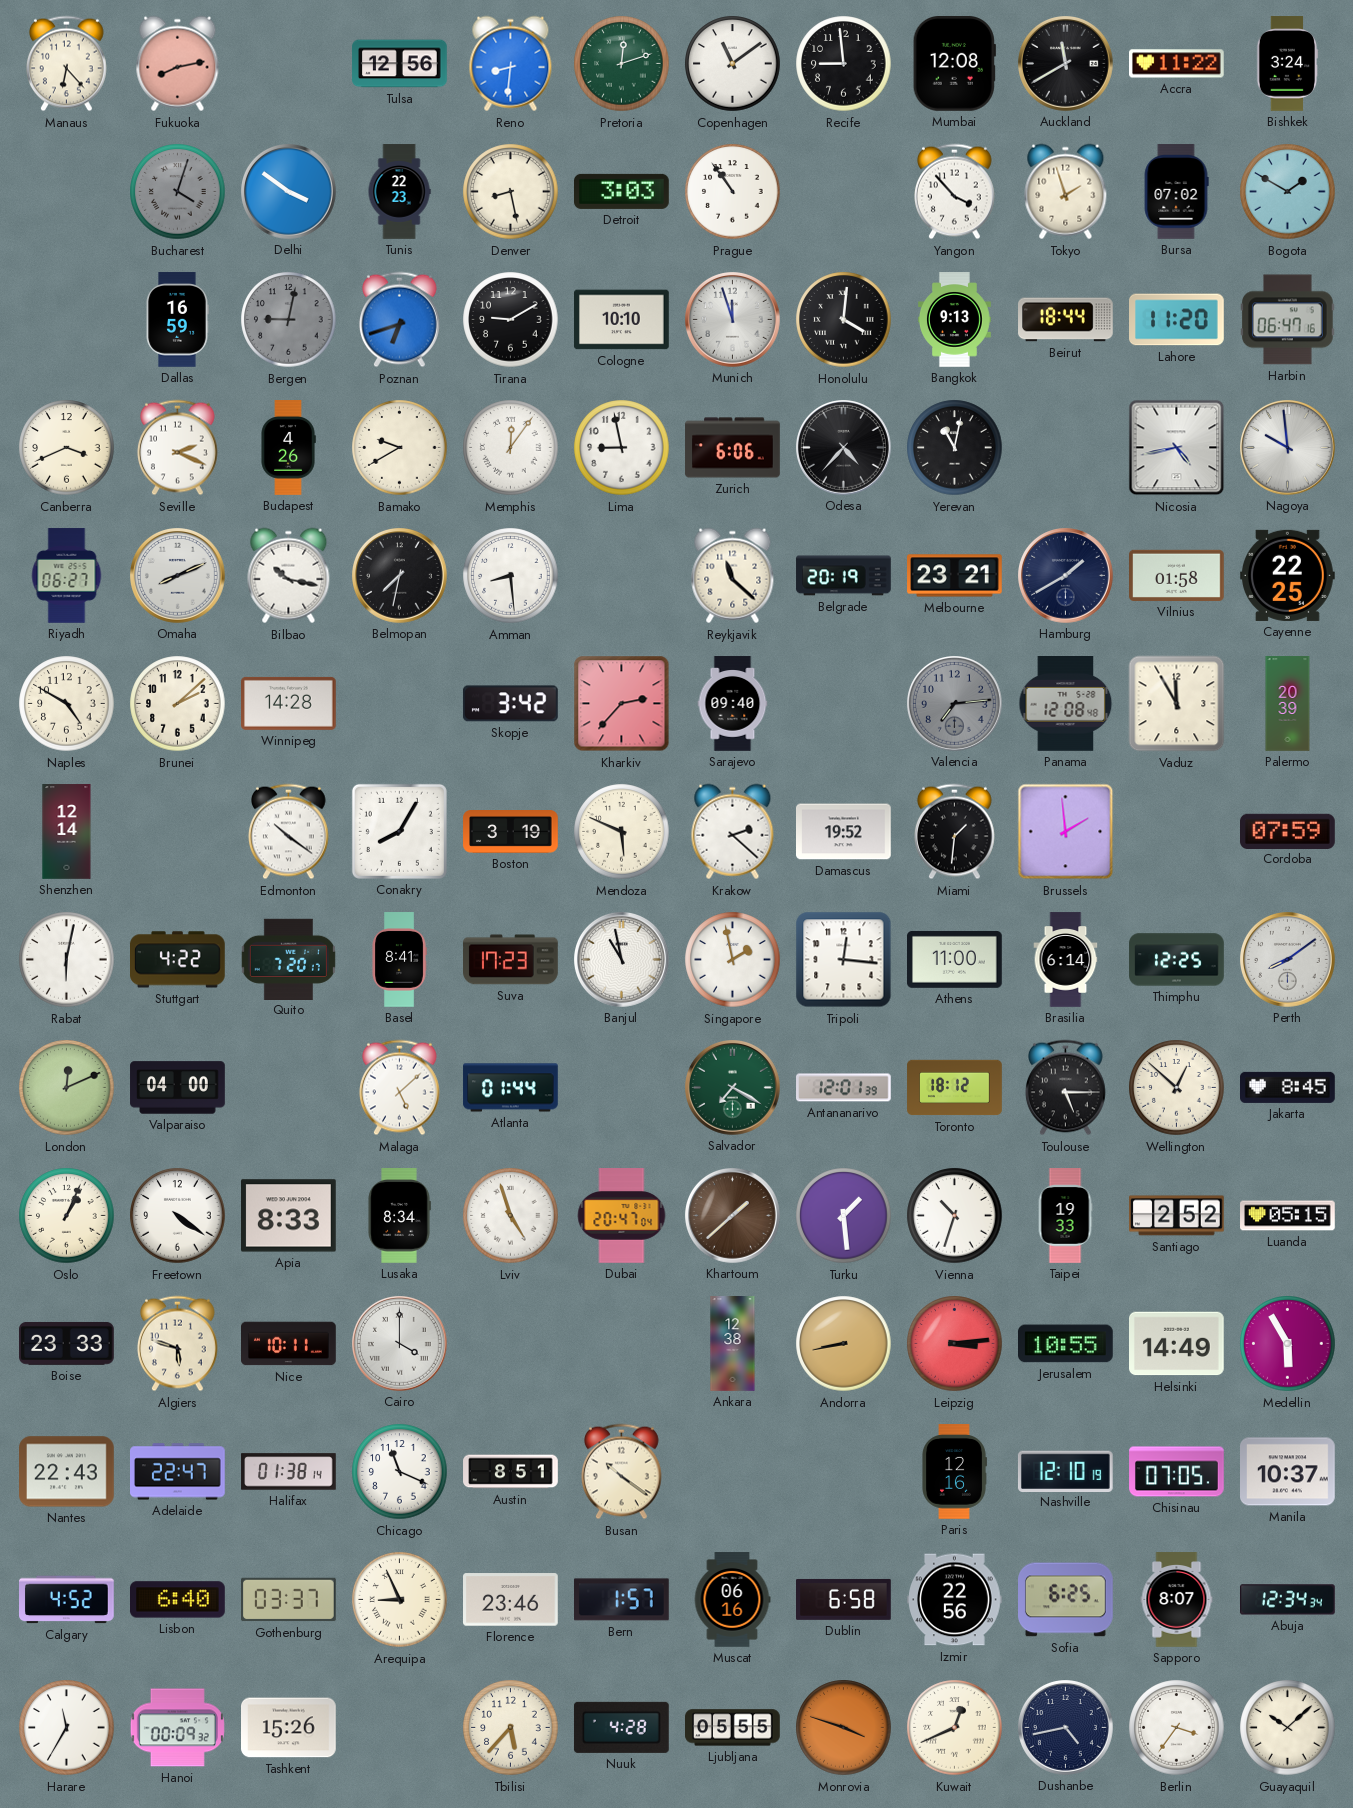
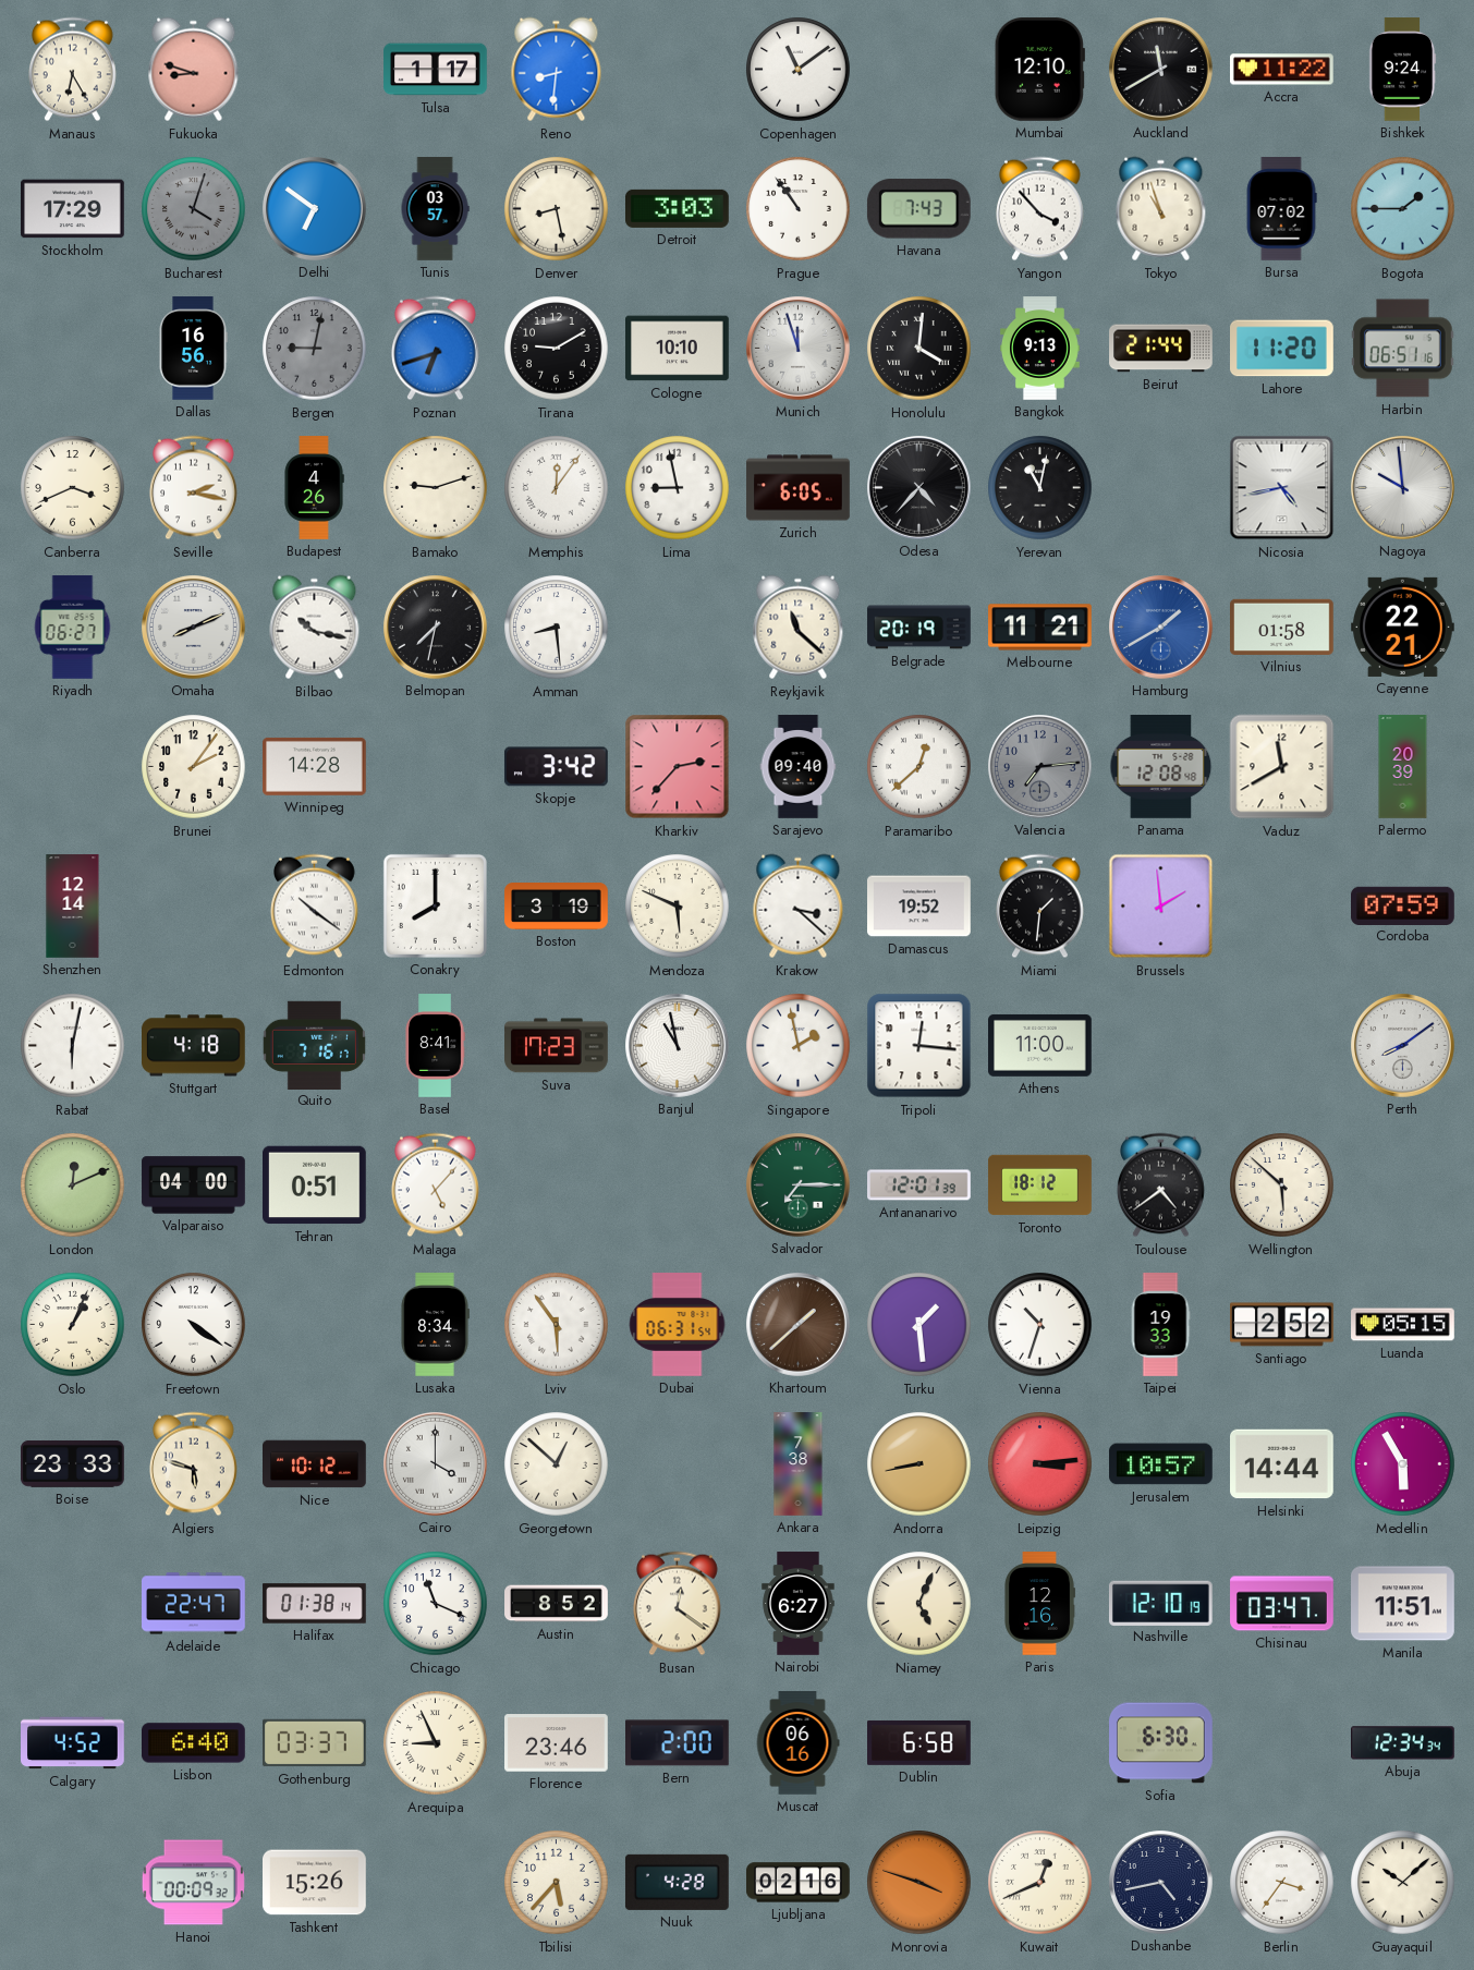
Manaus: 6:23 -> 6:25 (73, 70)
Fukuoka: 8:13 -> 8:48 (194, 70)
Tulsa: 12:56 -> 1:17 (436, 70)
Pretoria: 12:12 -> none (622, 64)
Recife: 8:59 -> none (844, 64)
Mumbai: 12:08 -> 12:10 (1039, 70)
Bishkek: 3:24 -> 9:24 (1402, 70)
Stockholm: none -> 17:29 (73, 209)
Delhi: 3:51 -> 6:51 (315, 209)
Tunis: 22:23 -> 03:57 (435, 209)
Havana: none -> 7:43 (918, 209)
Tokyo: 1:57 -> 10:57 (1161, 209)
Bogota: 1:50 -> 1:45 (1403, 209)
Dallas: 16:59 -> 16:56 (193, 349)
Beirut: 18:44 -> 21:44 (1161, 349)
Harbin: 06:47 -> 06:51 (1403, 349)
Seville: 2:19 -> 2:17 (194, 488)
Bamako: 9:40 -> 9:12 (436, 488)
Zurich: 6:06 -> 6:05 (799, 488)
Melbourne: 23:21 -> 11:21 (1040, 628)
Hamburg dial: navy -> blue (1161, 628)
Cayenne: 22:25 -> 22:21 (1403, 627)
Naples: 4:50 -> none (67, 704)
Brunei: 2:08 -> 2:06 (194, 767)
Paramaribo: none -> 12:38 (919, 767)
Vaduz: 11:55 -> 11:40 (1282, 767)
Conakry: 8:05 -> 8:00 (435, 905)
Krakow: 2:22 -> 3:22 (799, 907)
Stuttgart: 4:22 -> 4:18 (194, 1046)
Quito: 7:20 -> 7:16 (314, 1045)
Brasilia: 6:14 -> none (1066, 960)
Thimphu: 12:25 -> none (1177, 960)
Tehran: none -> 0:51 (315, 1185)
Malaga: 5:08 -> 5:07 (436, 1185)
Atlanta: 01:44 -> none (511, 1088)
Salvador: 7:20 -> 7:15 (799, 1185)
Toulouse: 5:15 -> 4:39 (1161, 1185)
Wellington: 12:52 -> 5:52 (1282, 1185)
Jakarta: 8:45 -> none (1288, 1087)
Apia: 8:33 -> none (289, 1216)
Lviv: 4:57 -> 5:54 (557, 1325)
Dubai: 20:47 -> 06:31 (678, 1325)
Nice: 10:11 -> 10:12 (315, 1464)
Georgetown: none -> 12:52 (557, 1464)
Ankara: 12:38 -> 7:38 (799, 1464)
Jerusalem: 10:55 -> 10:57 (1161, 1464)
Helsinki: 14:49 -> 14:44 (1282, 1464)
Nantes: 22:43 -> none (67, 1472)
Austin: 8:51 -> 8:52 (557, 1604)
Busan: 10:21 -> 12:21 (678, 1604)
Nairobi: none -> 6:27 (799, 1604)
Niamey: none -> 5:04 (919, 1604)
Chisinau: 07:05 -> 03:47 (1282, 1604)
Manila: 10:37 -> 11:51 (1403, 1604)
Bern: 1:57 -> 2:00 (678, 1743)
Izmir: 22:56 -> none (955, 1600)
Sofia: 6:25 -> 6:30 (1161, 1743)
Sapporo: 8:07 -> none (1177, 1600)
Harare: 11:35 -> none (67, 1728)
Ljubljana: 05:55 -> 02:16 (799, 1883)
